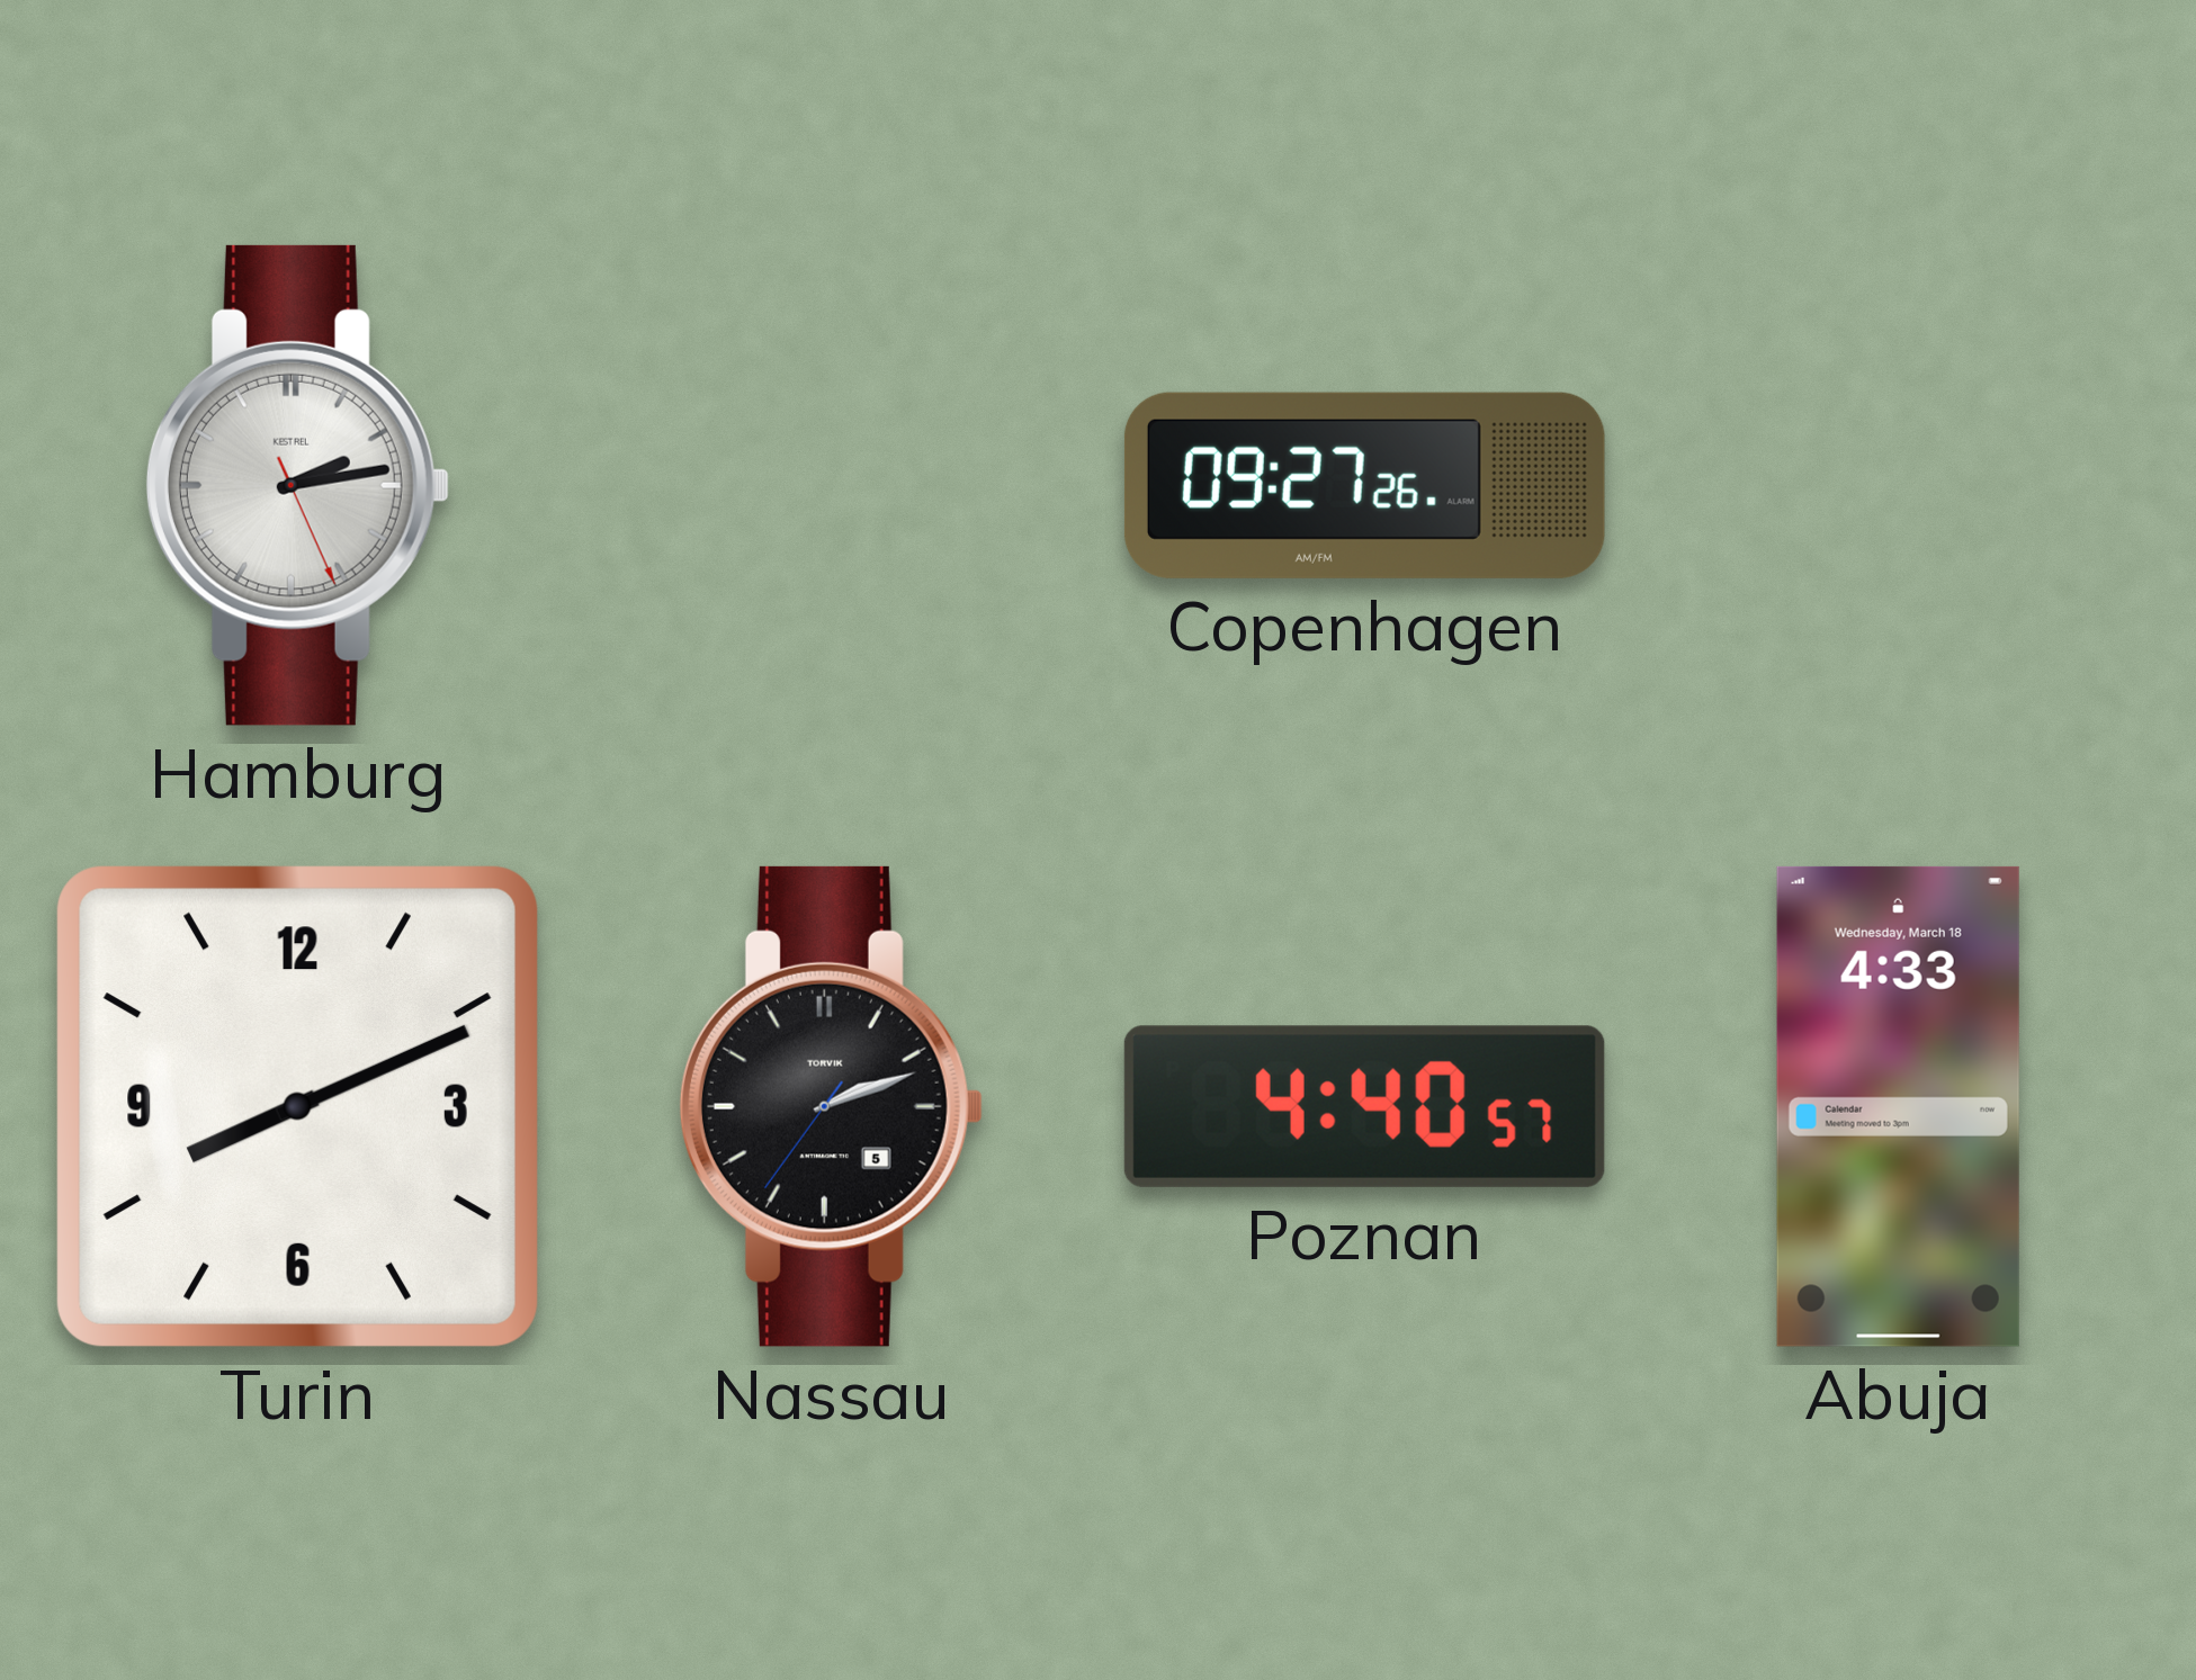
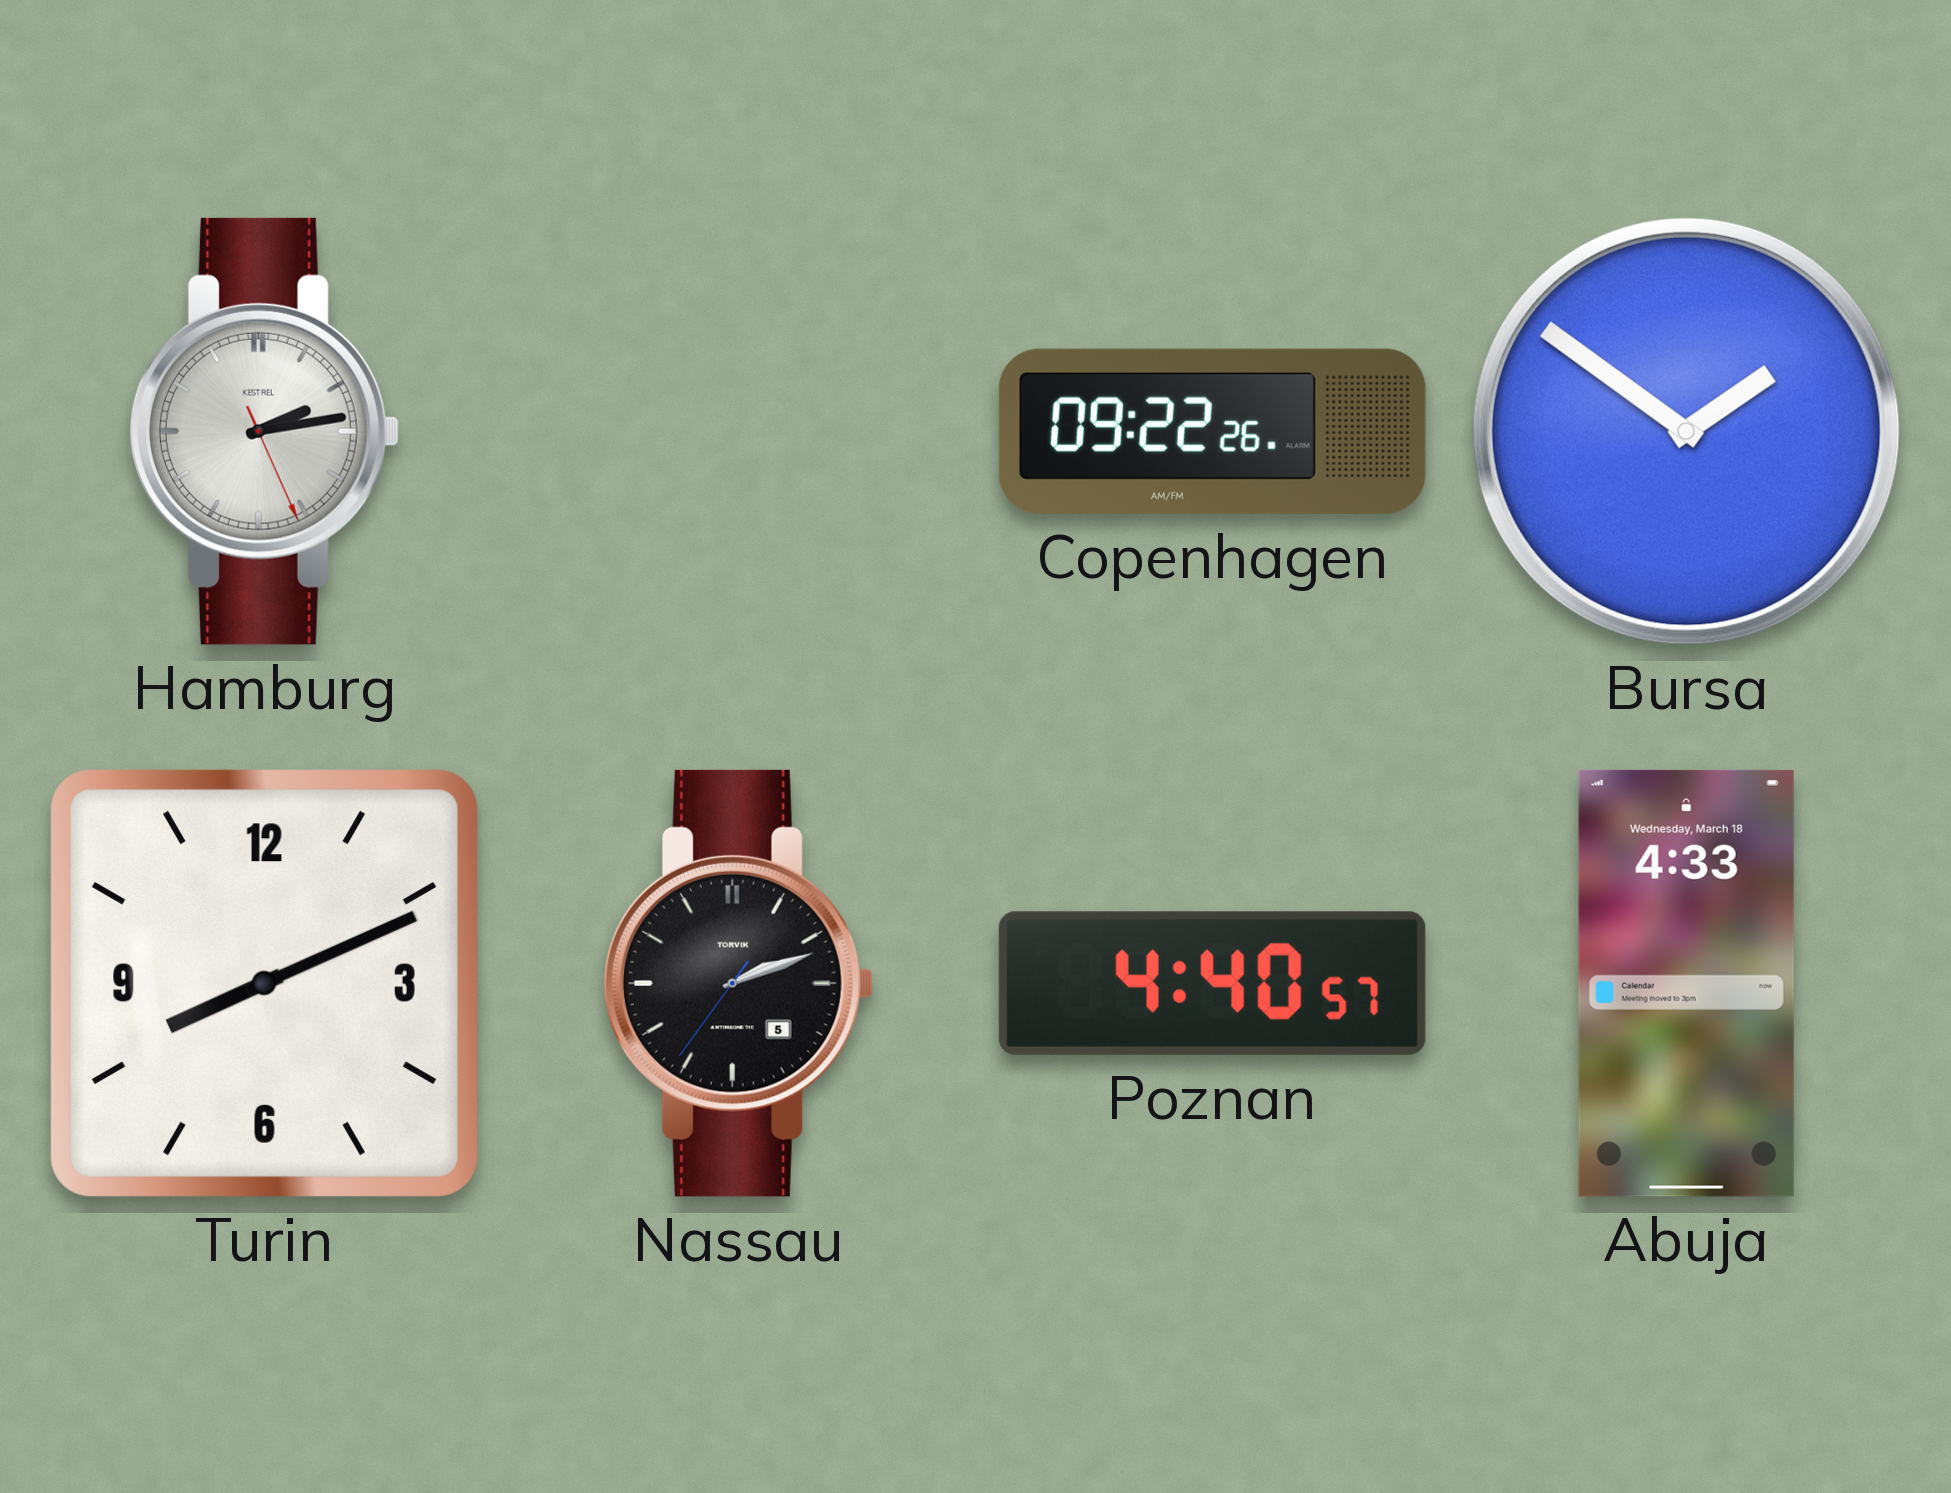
Copenhagen: 09:27 -> 09:22 (1212, 431)
Bursa: none -> 1:51 (1686, 431)
